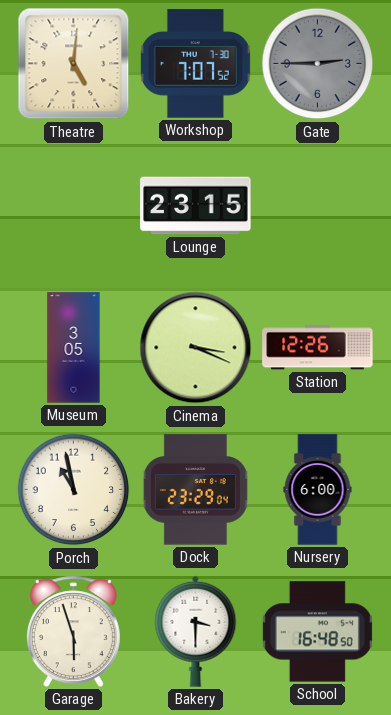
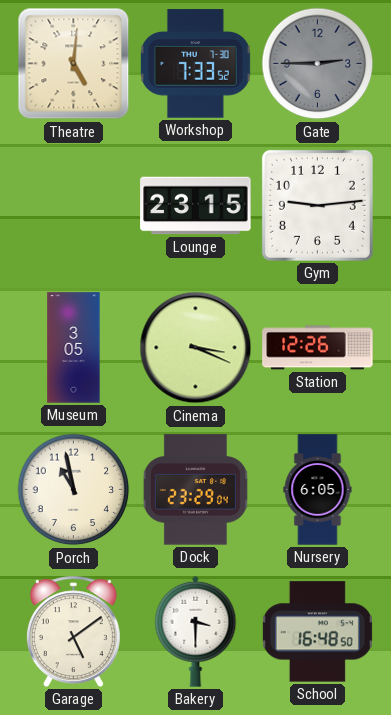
Workshop: 7:07 -> 7:33 (195, 64)
Gym: none -> 9:14 (317, 205)
Nursery: 6:00 -> 6:05 (318, 490)
Garage: 5:57 -> 5:09 (73, 631)
